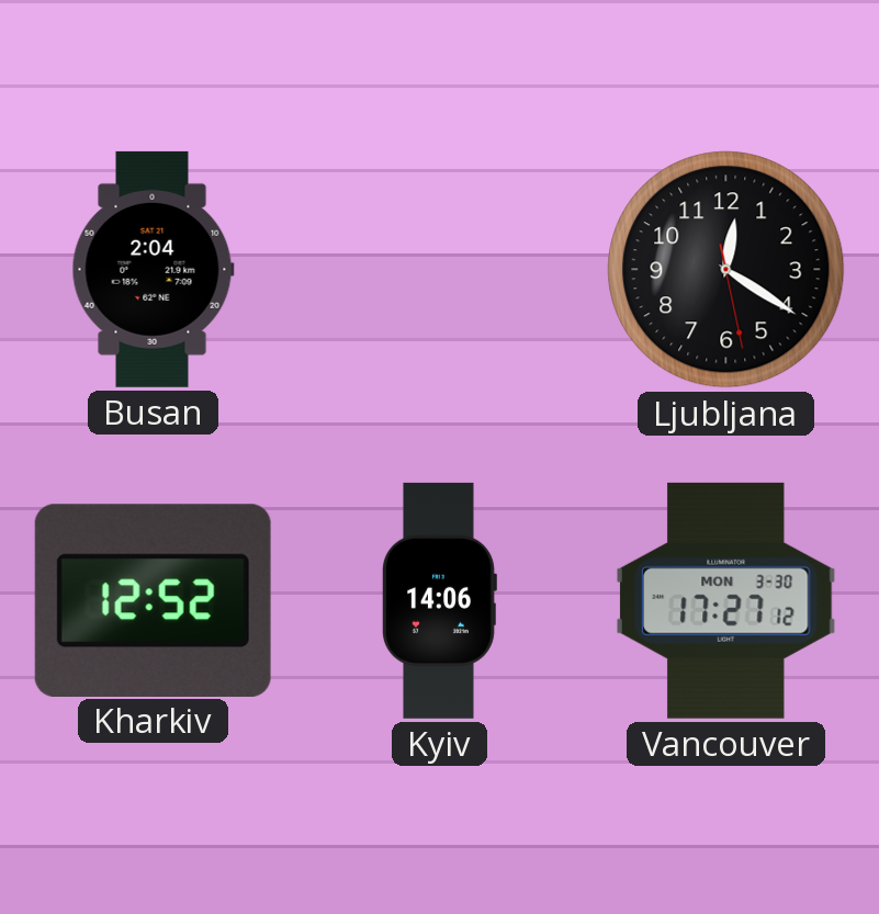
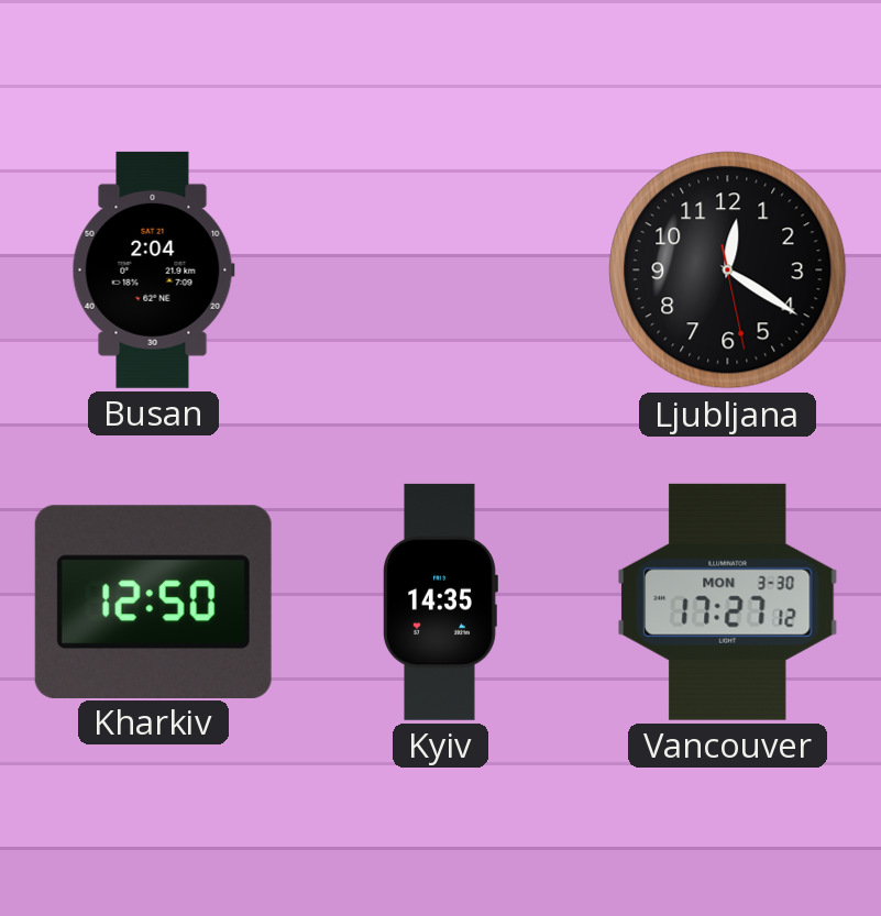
Kharkiv: 12:52 -> 12:50 (153, 602)
Kyiv: 14:06 -> 14:35 (441, 602)
